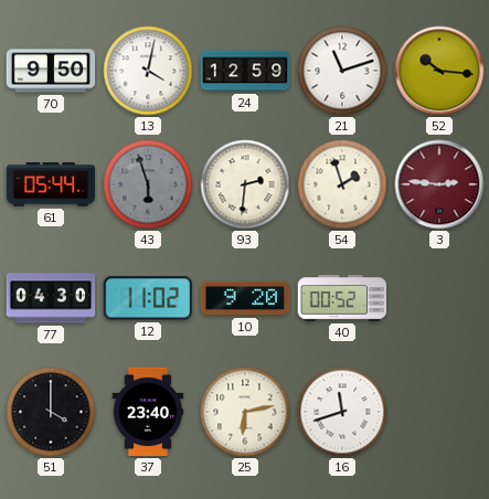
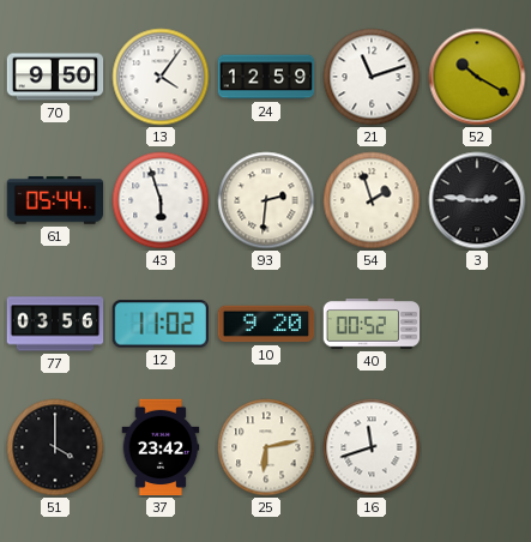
13: 4:02 -> 4:06 (161, 77)
52: 10:16 -> 10:20 (477, 77)
43 dial: grey -> white (161, 200)
3 dial: burgundy -> black (477, 200)
77: 04:30 -> 03:56 (55, 324)
37: 23:40 -> 23:42 (161, 447)
